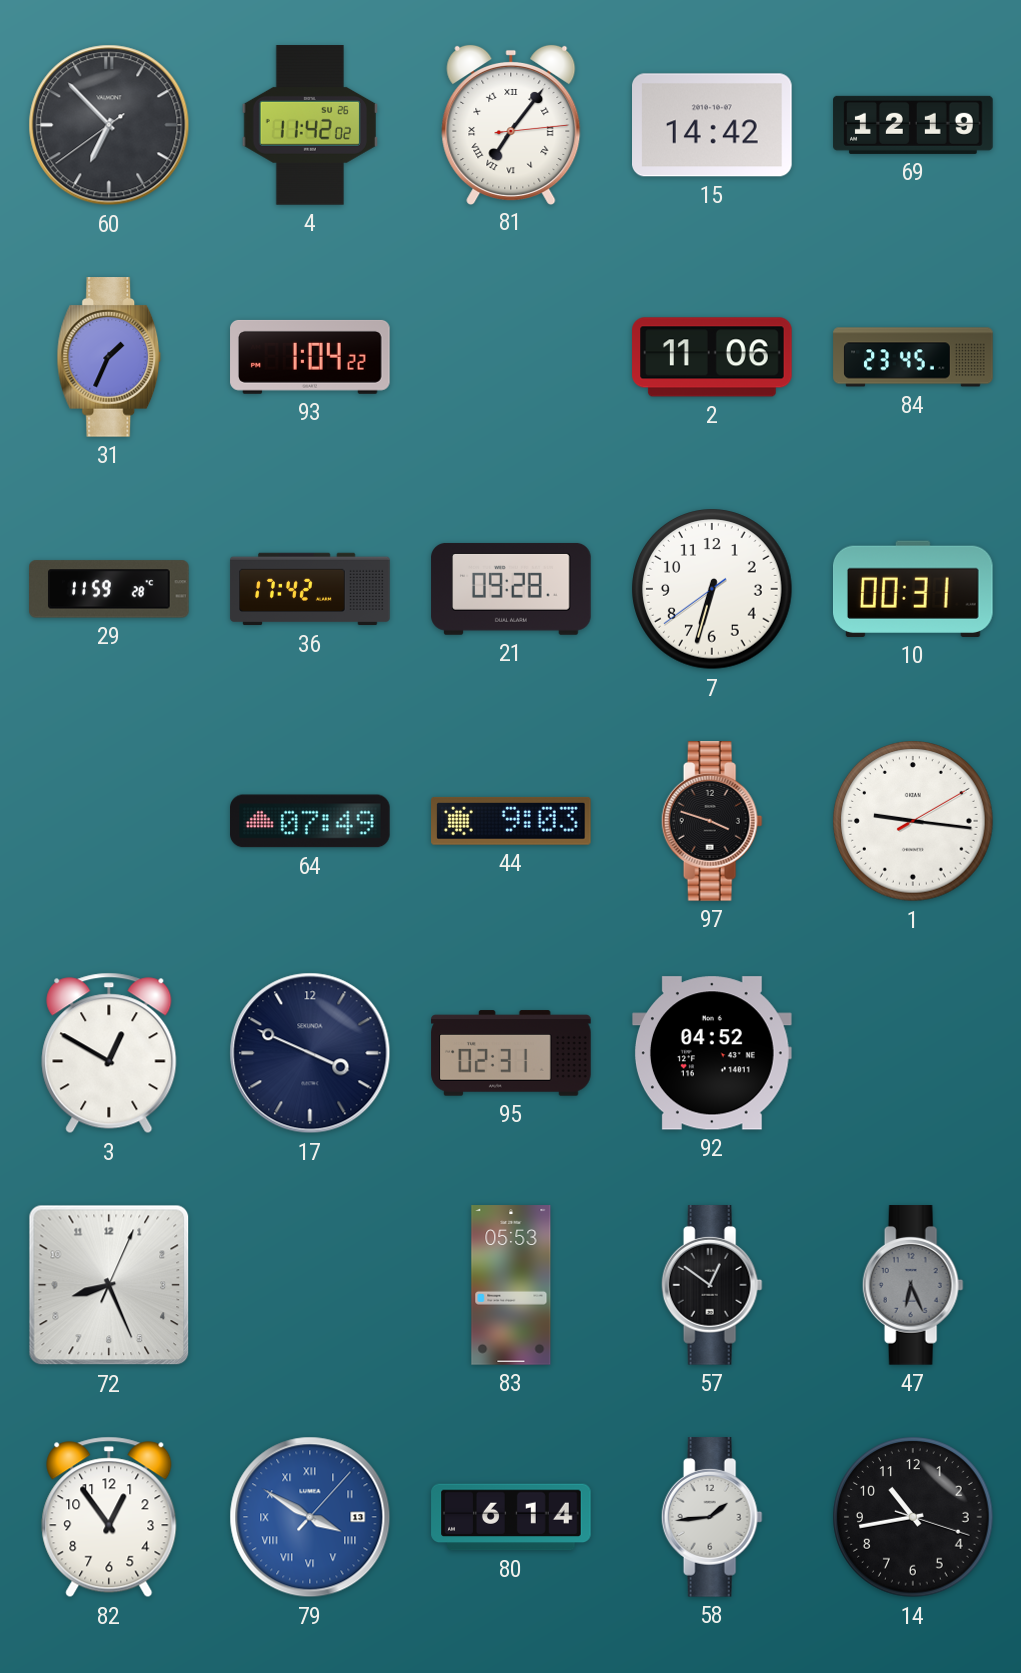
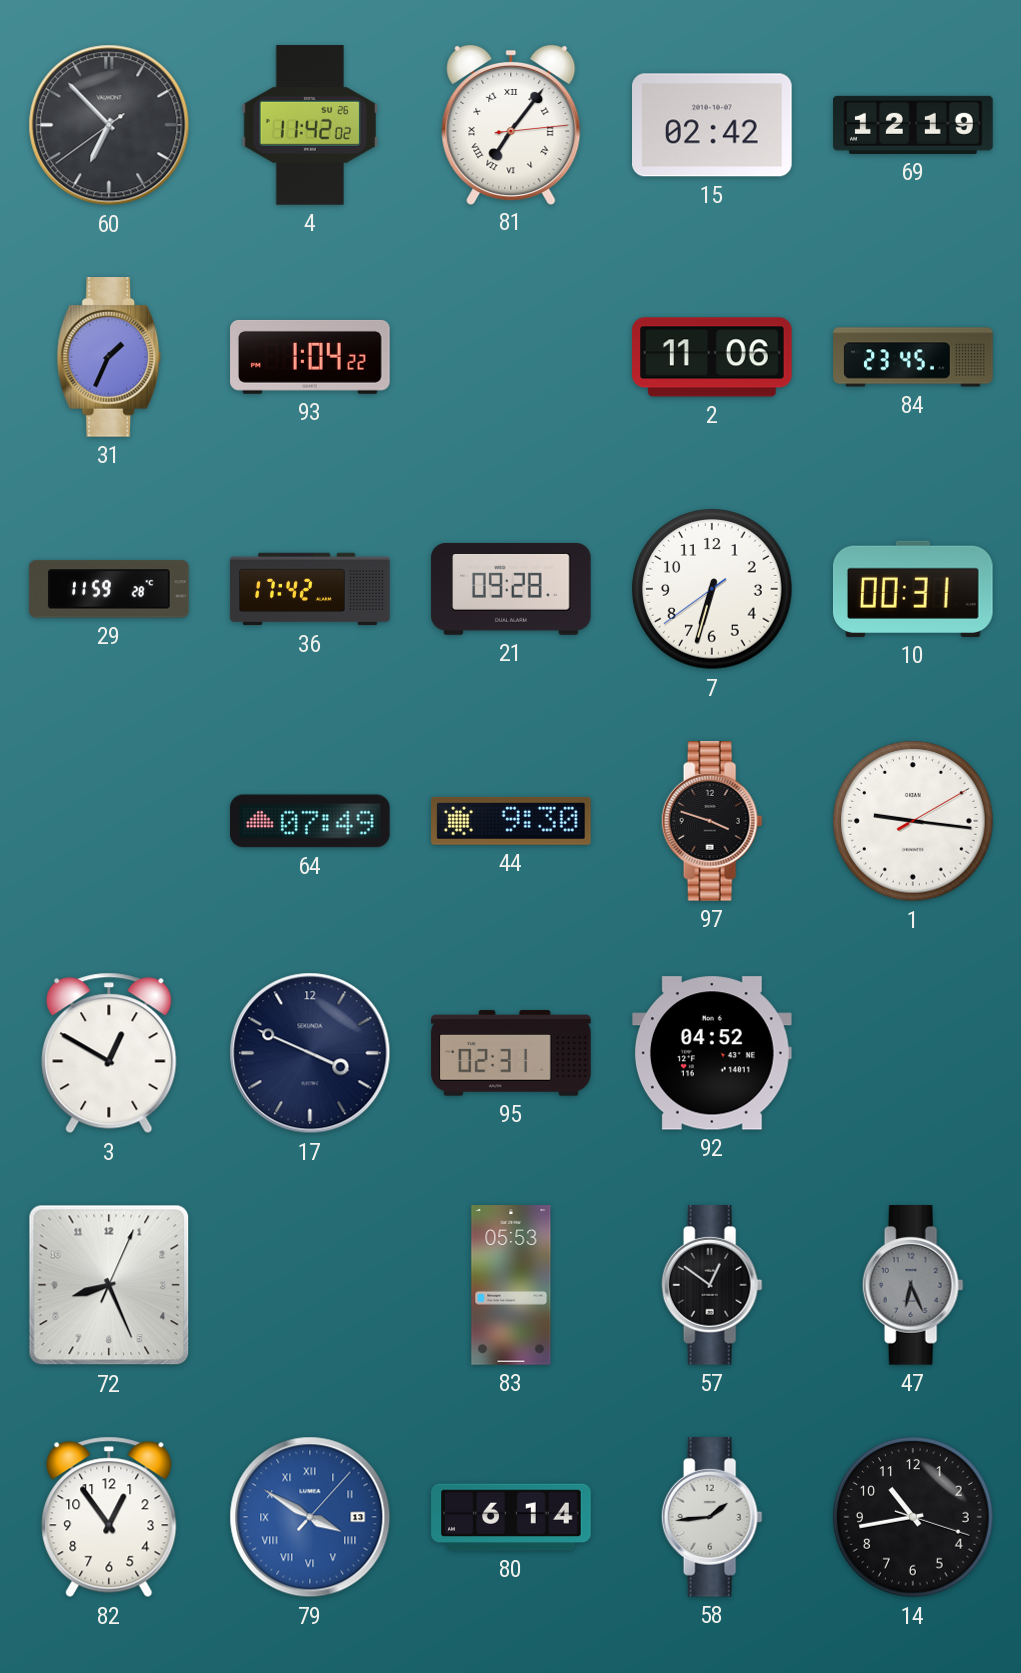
15: 14:42 -> 02:42 (713, 125)
44: 9:03 -> 9:30 (512, 821)
